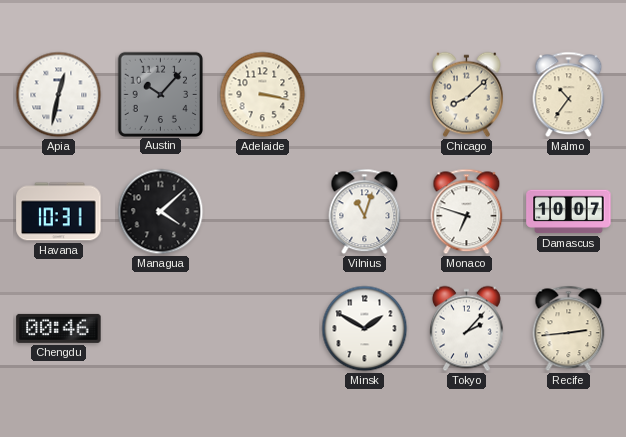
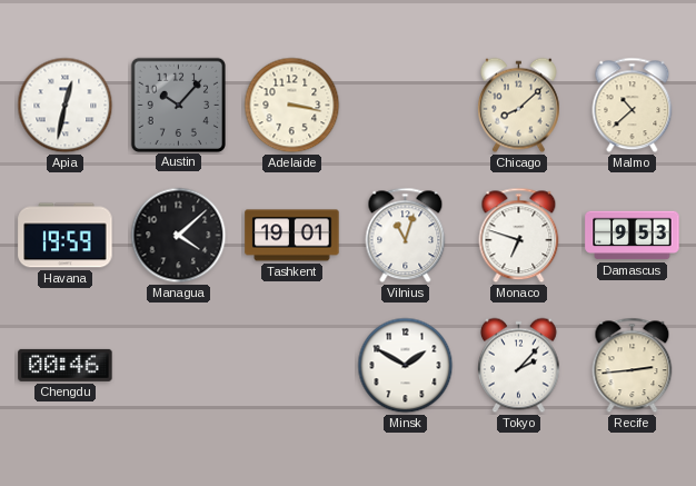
Malmo: 10:36 -> 10:38 (633, 106)
Havana: 10:31 -> 19:59 (66, 236)
Tashkent: none -> 19:01 (292, 236)
Damascus: 10:07 -> 9:53 (633, 236)
